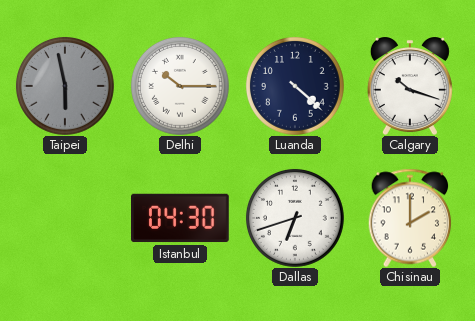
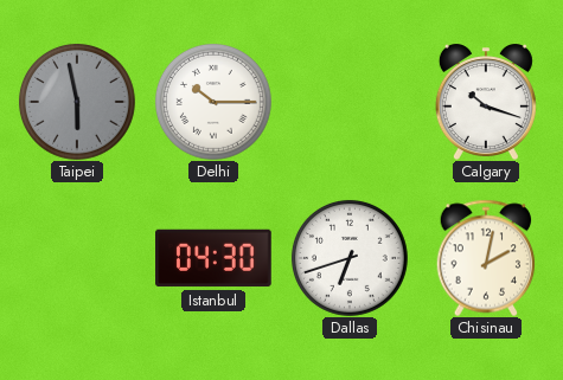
Luanda: 4:22 -> none (295, 86)
Chisinau: 2:00 -> 2:02 (486, 258)
